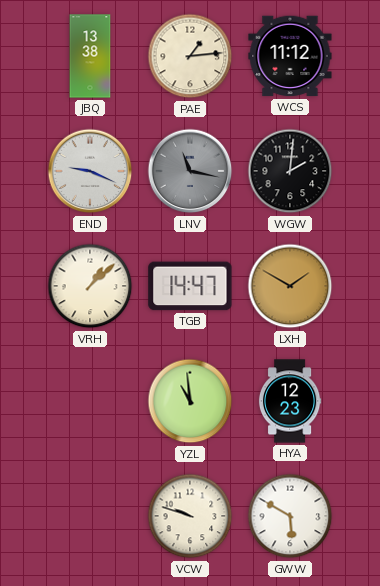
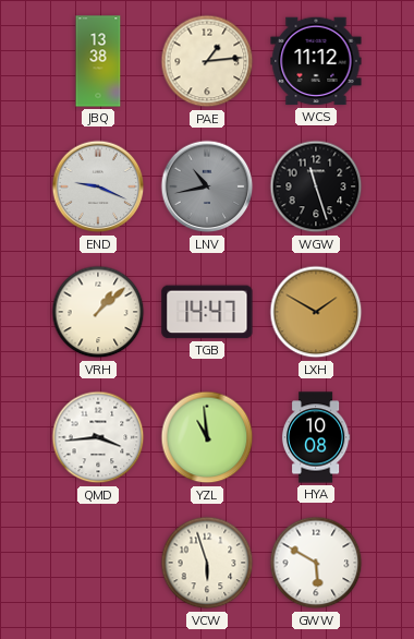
LNV: 11:17 -> 10:43 (207, 186)
WGW: 2:01 -> 11:27 (316, 186)
QMD: none -> 3:44 (98, 437)
HYA: 12:23 -> 10:08 (316, 437)
VCW: 9:48 -> 5:57 (207, 563)
